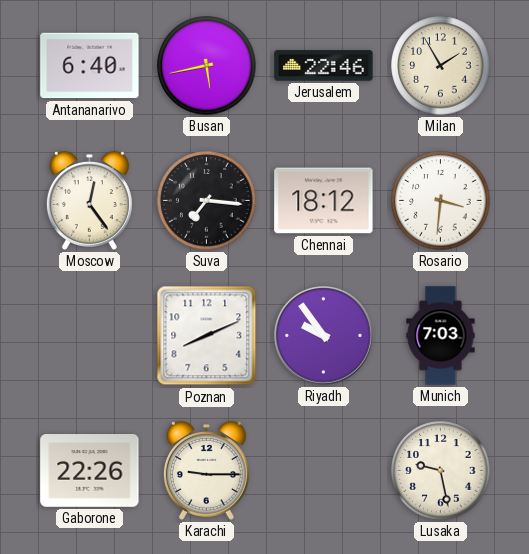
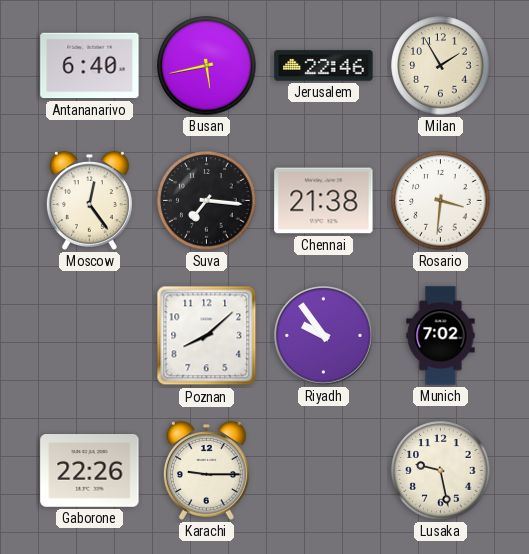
Chennai: 18:12 -> 21:38 (324, 201)
Poznan: 8:11 -> 8:08 (207, 336)
Munich: 7:03 -> 7:02 (441, 336)
